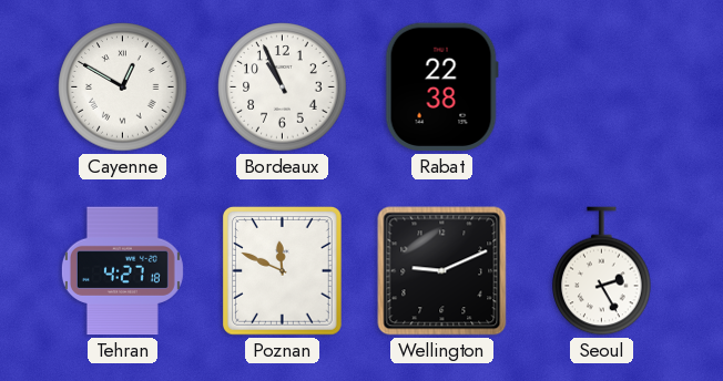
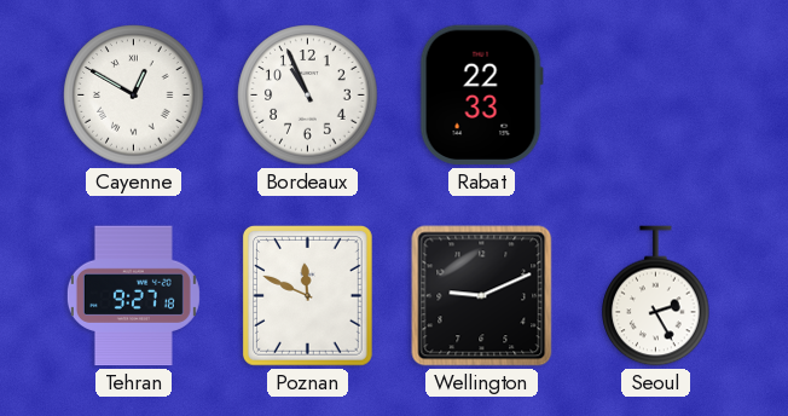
Rabat: 22:38 -> 22:33 (481, 96)
Tehran: 4:27 -> 9:27 (133, 296)
